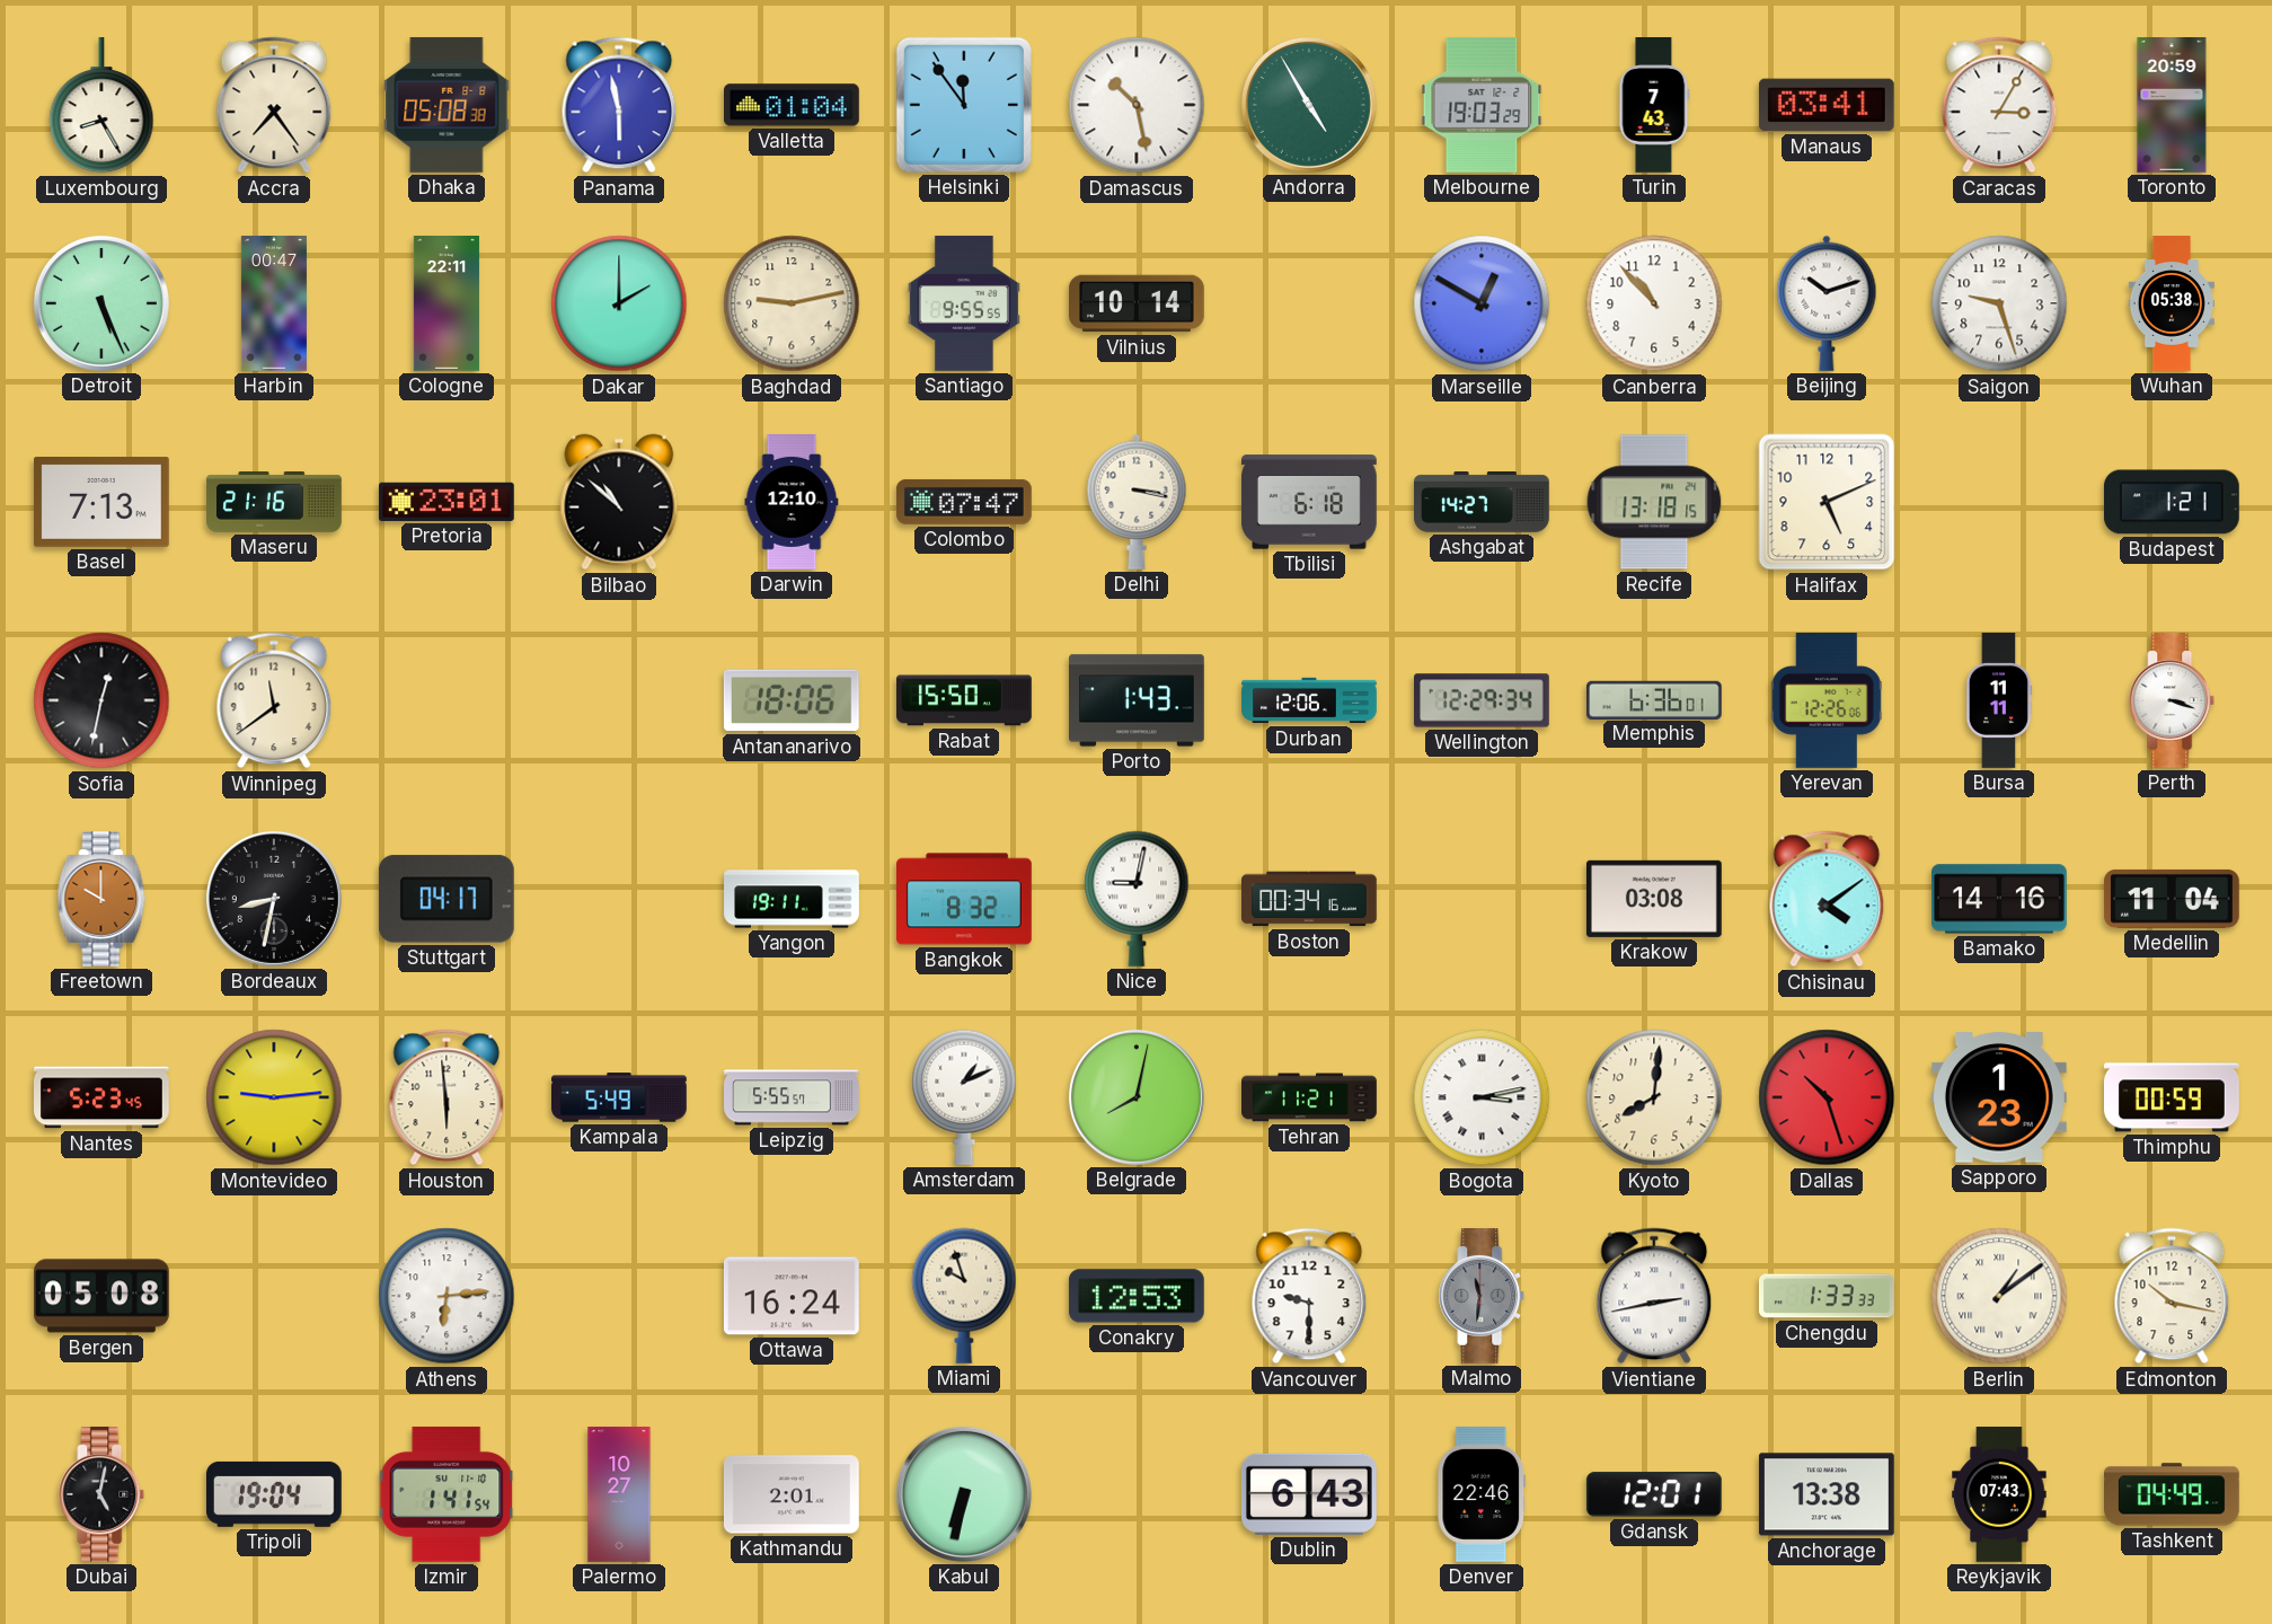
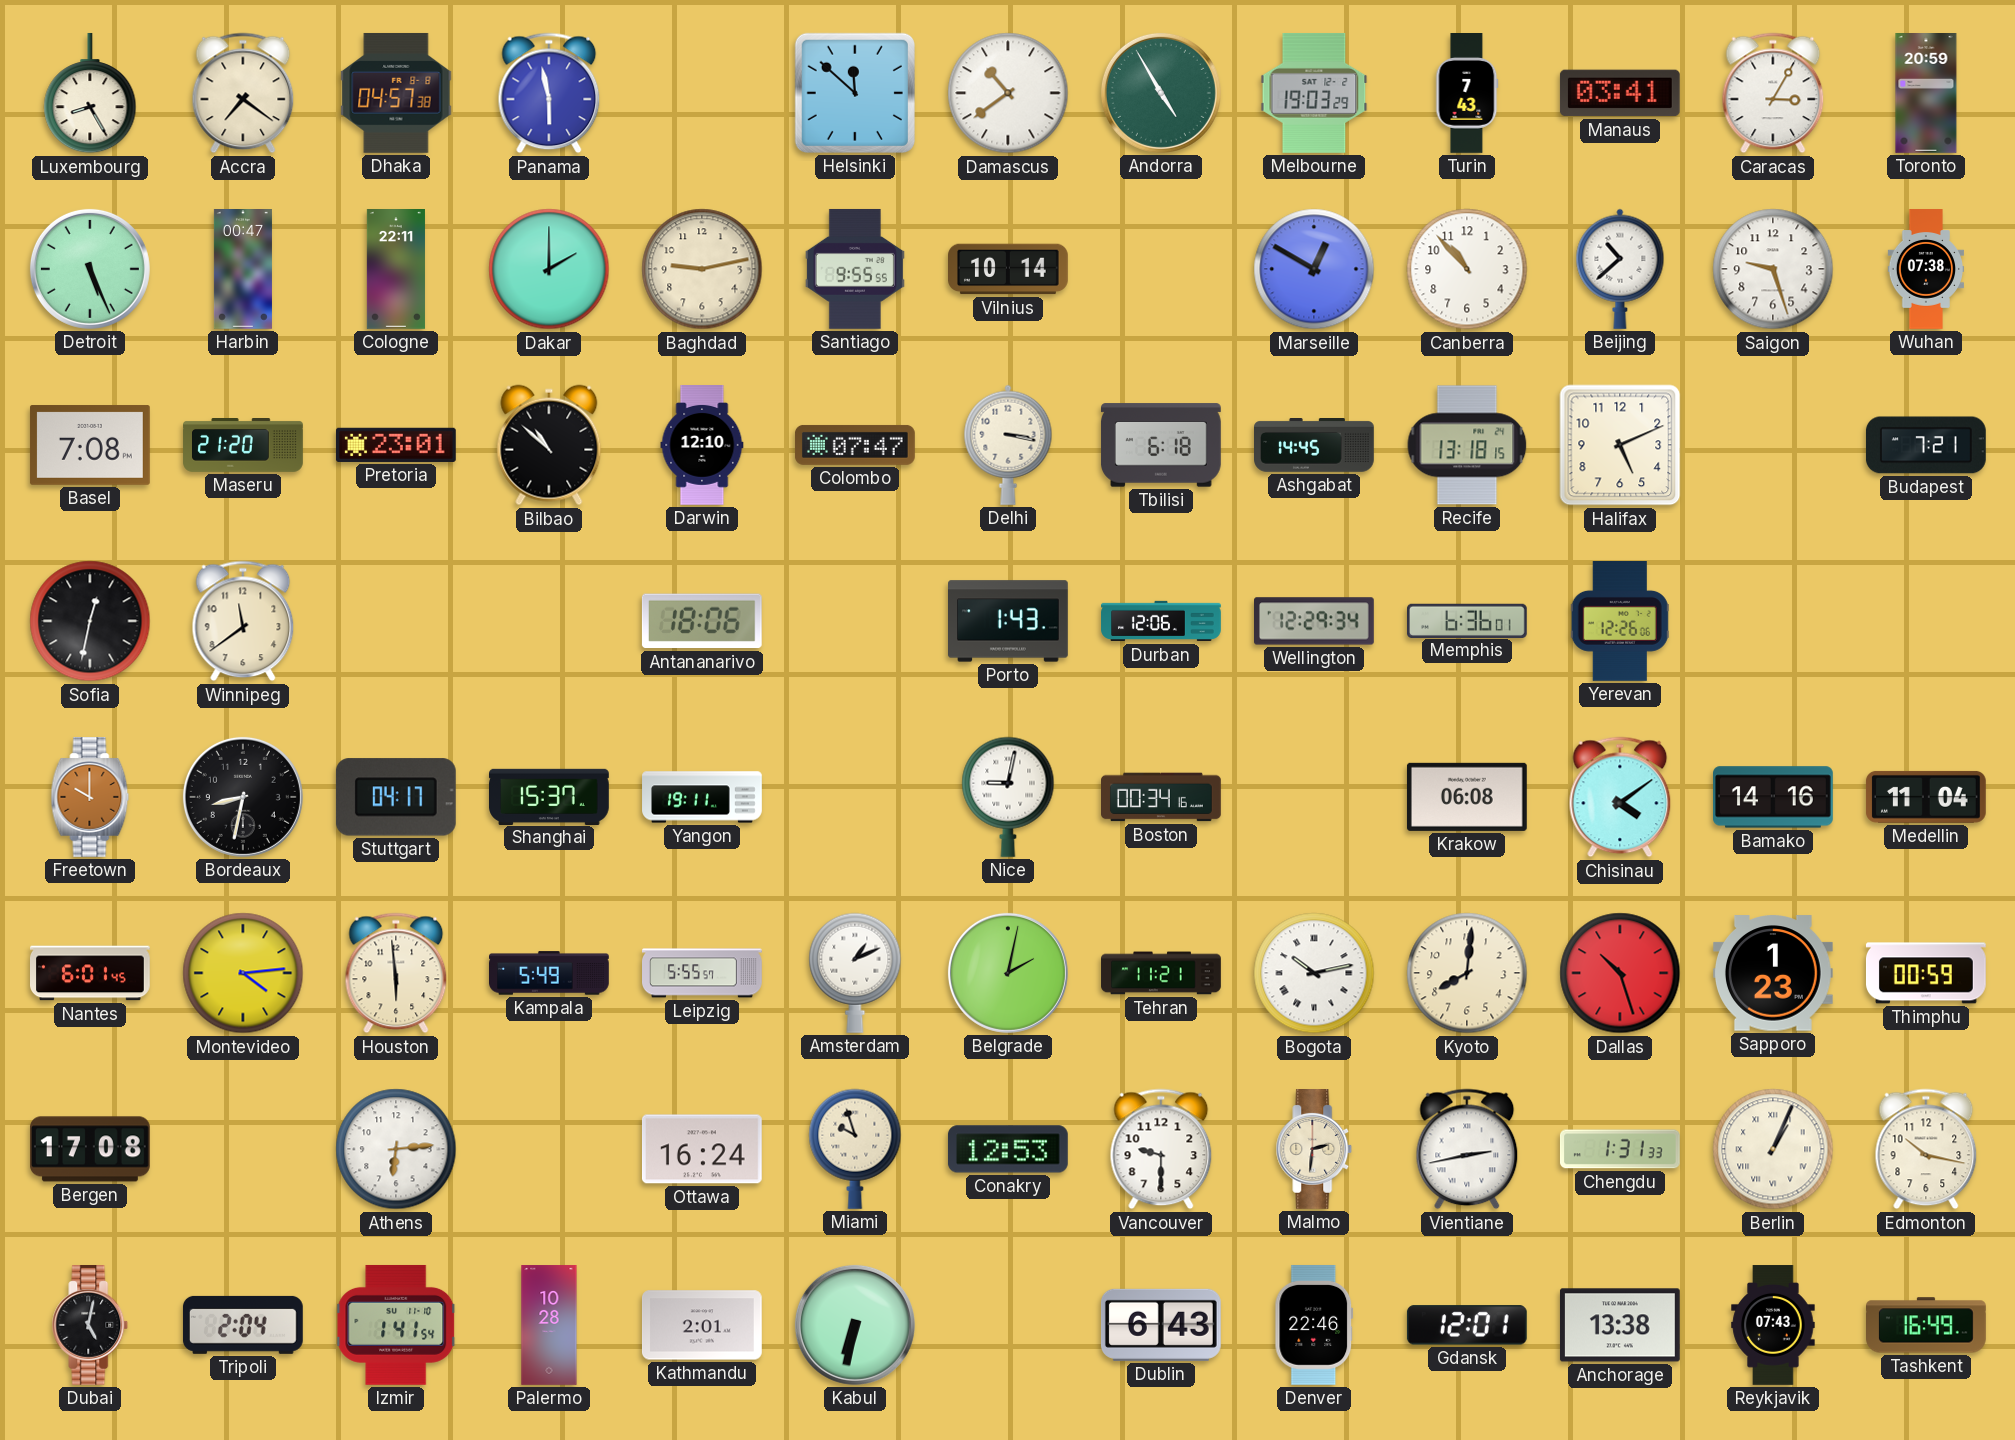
Accra: 7:24 -> 7:21 (243, 93)
Dhaka: 05:08 -> 04:57 (396, 93)
Valletta: 01:04 -> none (793, 105)
Helsinki: 11:54 -> 11:52 (855, 93)
Damascus: 10:28 -> 10:39 (1008, 93)
Beijing: 10:12 -> 10:38 (1620, 269)
Wuhan: 05:38 -> 07:38 (1926, 269)
Basel: 7:13 -> 7:08 (90, 446)
Maseru: 21:16 -> 21:20 (243, 446)
Ashgabat: 14:27 -> 14:45 (1315, 446)
Budapest: 1:21 -> 7:21 (1926, 445)
Rabat: 15:50 -> none (965, 700)
Bursa: 11:11 -> none (1999, 700)
Perth: 3:18 -> none (2172, 701)
Shanghai: none -> 15:37 (550, 796)
Bangkok: 8:32 -> none (965, 899)
Krakow: 03:08 -> 06:08 (1467, 797)
Nantes: 5:23 -> 6:01 (91, 973)
Montevideo: 9:14 -> 4:14 (243, 973)
Belgrade: 8:02 -> 2:02 (1008, 973)
Bogota: 3:13 -> 10:13 (1314, 973)
Bergen: 05:08 -> 17:08 (91, 1149)
Malmo: 11:31 -> 2:31 (1314, 1150)
Malmo dial: grey -> cream (1314, 1150)
Chengdu: 1:33 -> 1:31 (1620, 1149)
Berlin: 1:09 -> 1:04 (1773, 1149)
Tripoli: 19:04 -> 2:04 (243, 1325)
Palermo: 10:27 -> 10:28 (549, 1325)
Tashkent: 04:49 -> 16:49 (1927, 1325)
